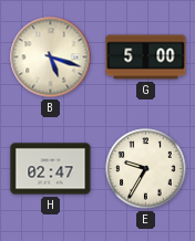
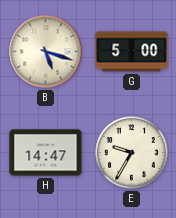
H: 02:47 -> 14:47 (46, 153)
